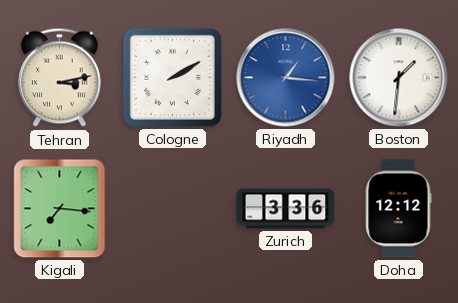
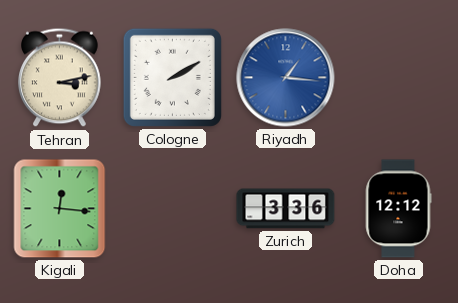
Boston: 1:31 -> none (399, 78)
Kigali: 7:16 -> 12:16 (60, 209)
